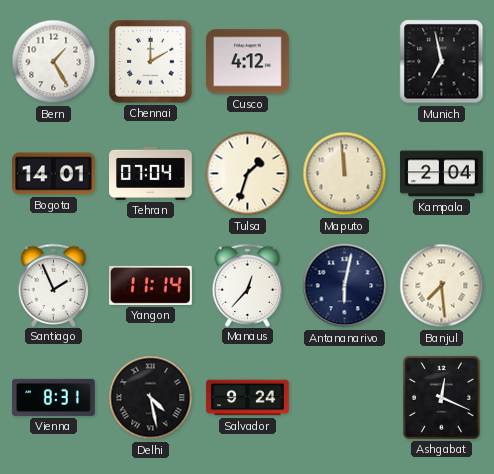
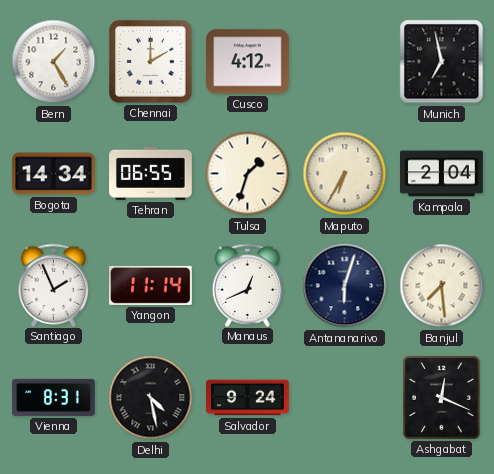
Bogota: 14:01 -> 14:34 (54, 174)
Tehran: 07:04 -> 06:55 (151, 173)
Maputo: 11:59 -> 6:35 (345, 174)
Manaus: 12:37 -> 12:41 (248, 285)
Antananarivo: 6:02 -> 6:03 (345, 286)
